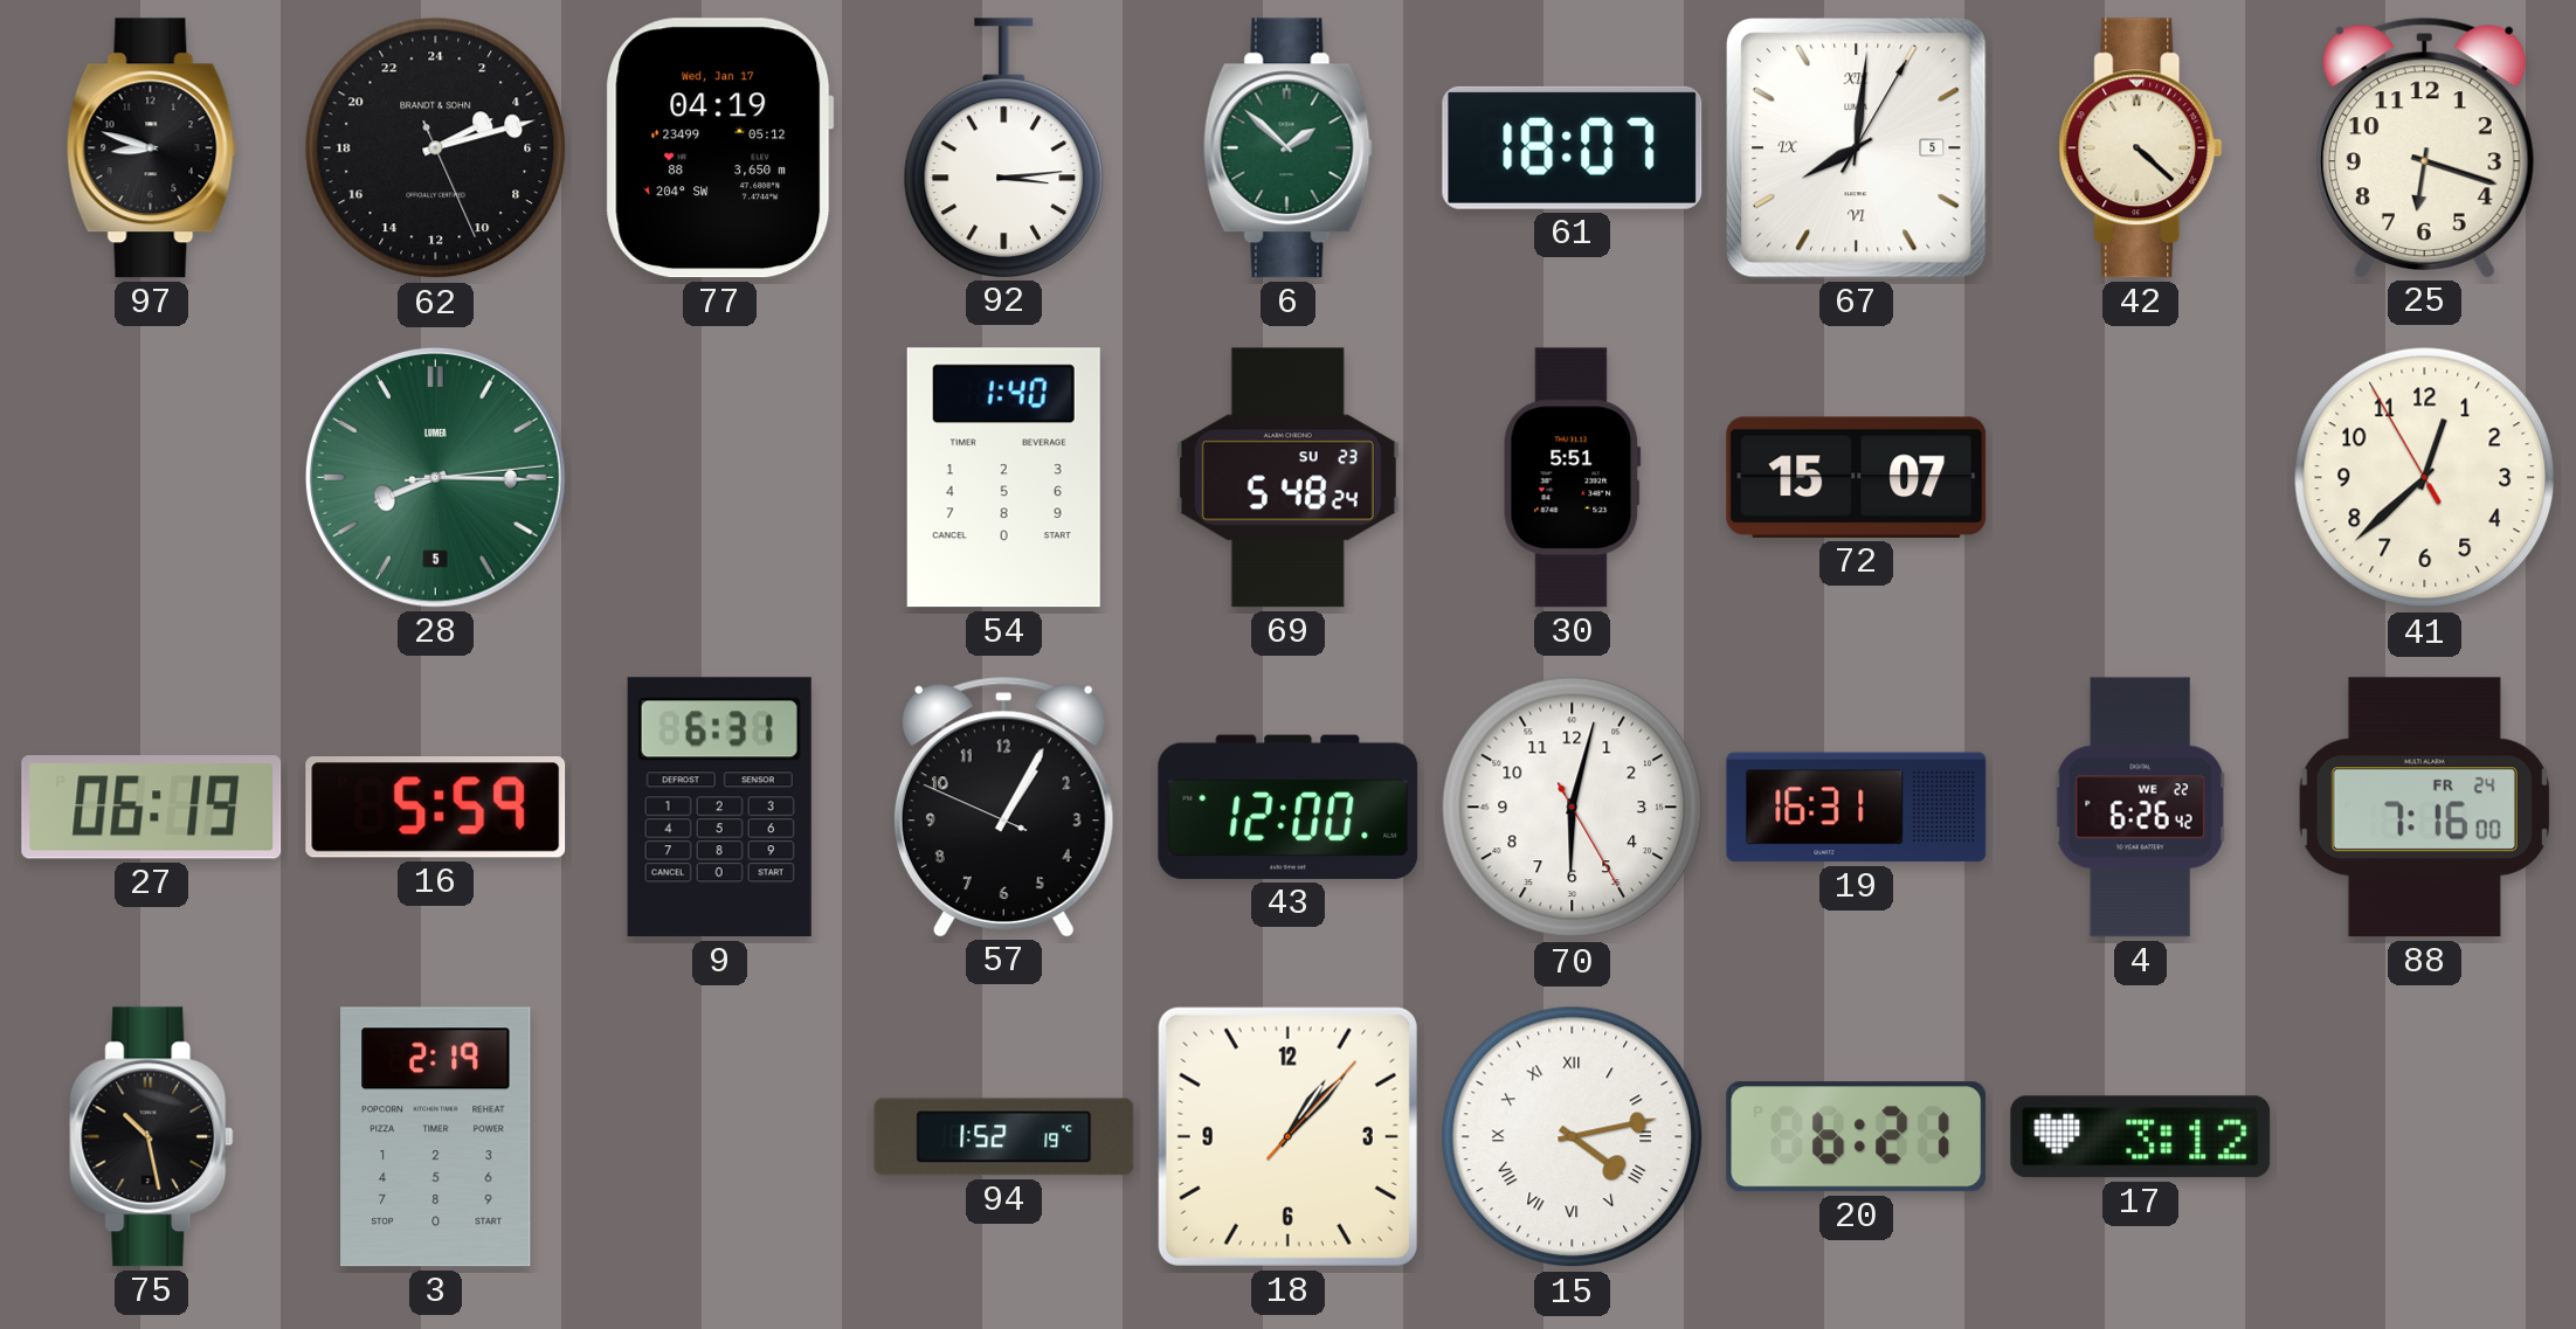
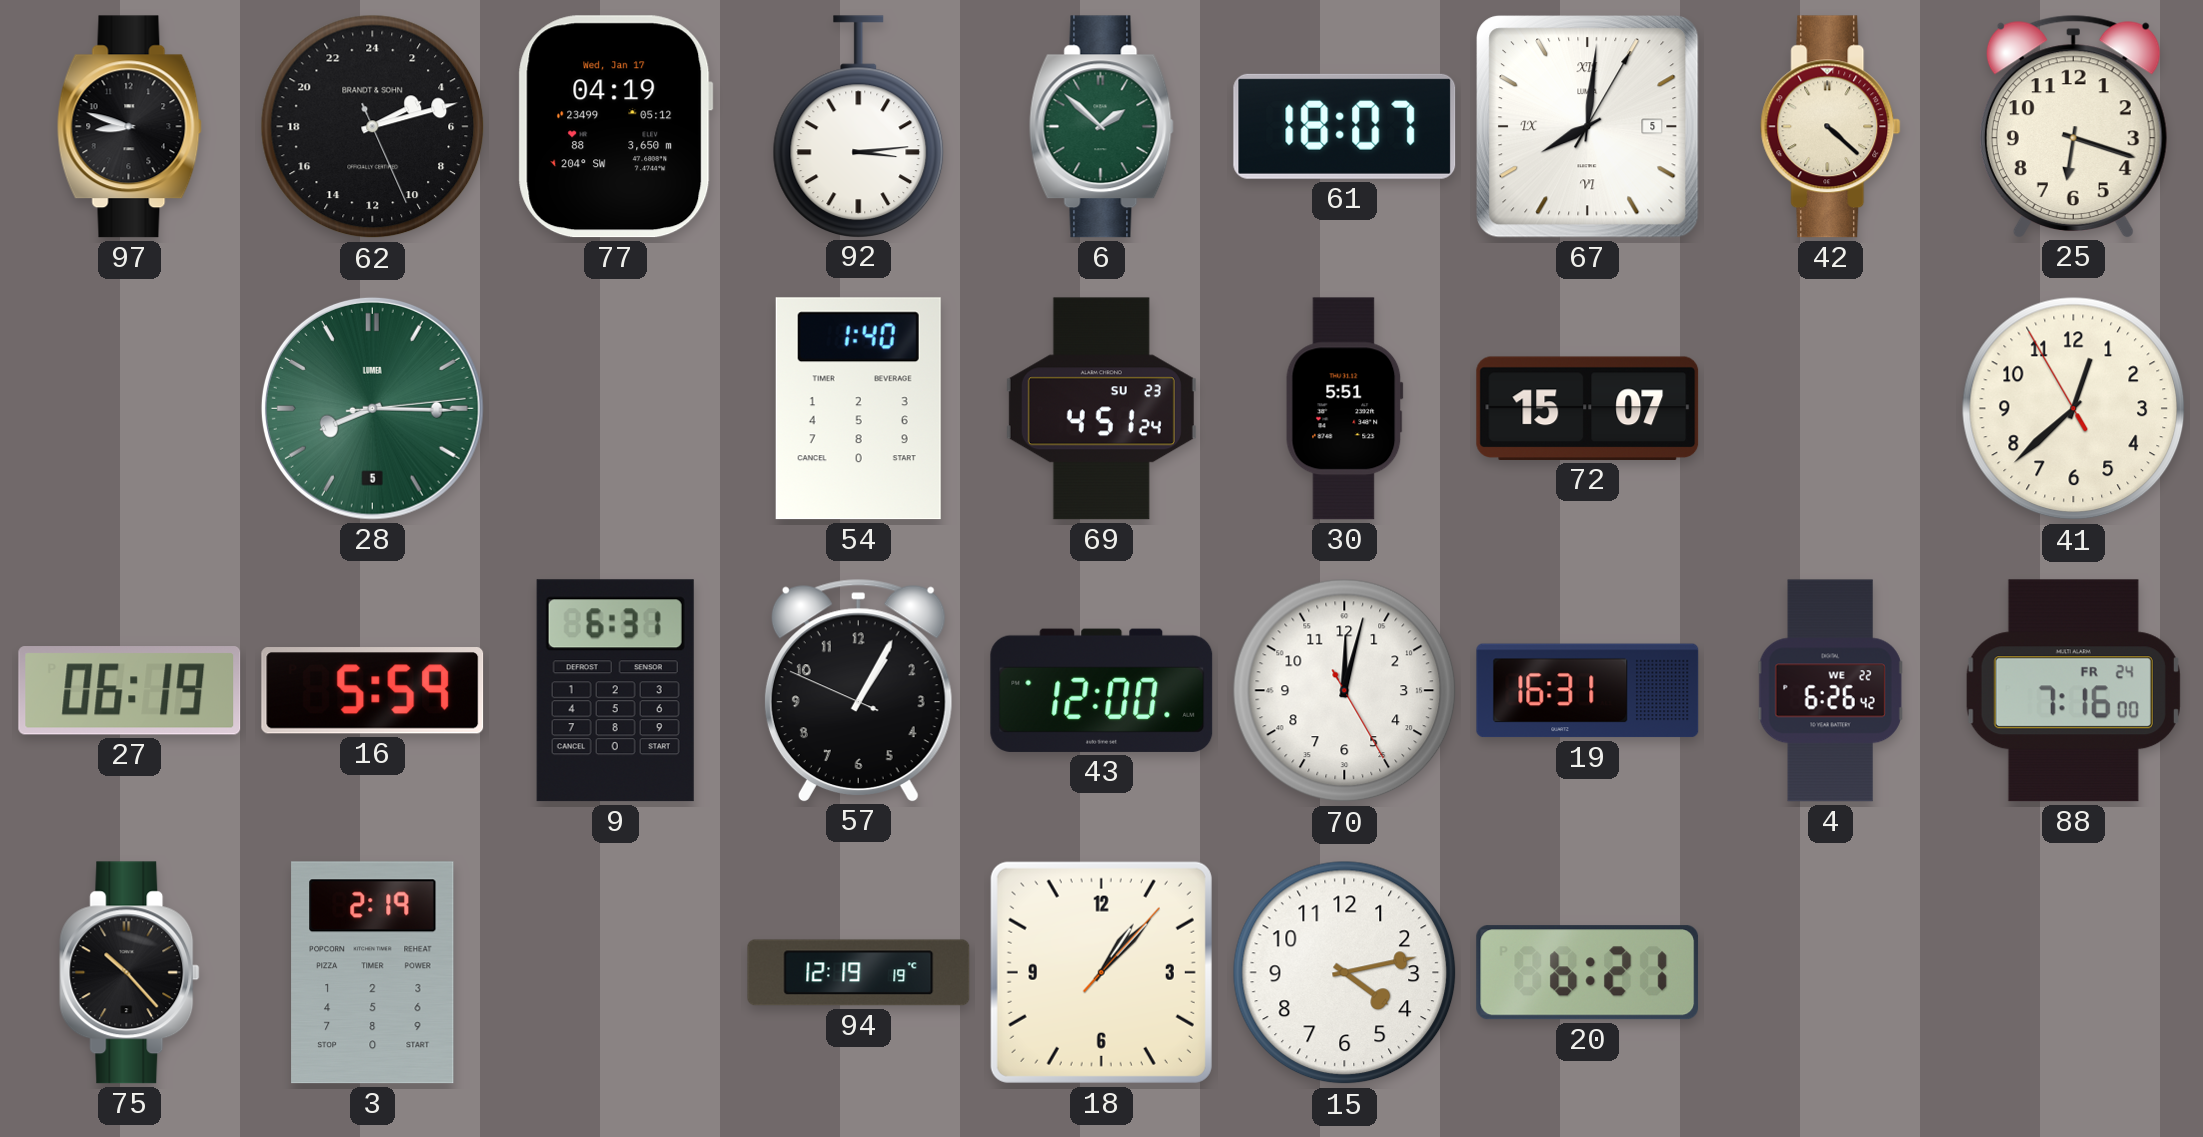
69: 5:48 -> 4:51 (1101, 409)
70: 6:02 -> 12:02 (1345, 691)
75: 10:28 -> 10:23 (130, 973)
94: 1:52 -> 12:19 (859, 973)
15 numerals: Roman -> Arabic (1345, 973)
17: 3:12 -> none (2141, 1137)
